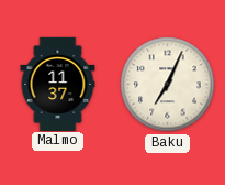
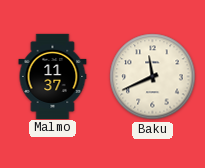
Baku: 7:04 -> 11:41 (153, 77)
